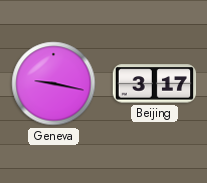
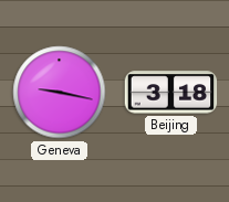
Beijing: 3:17 -> 3:18 (171, 93)
